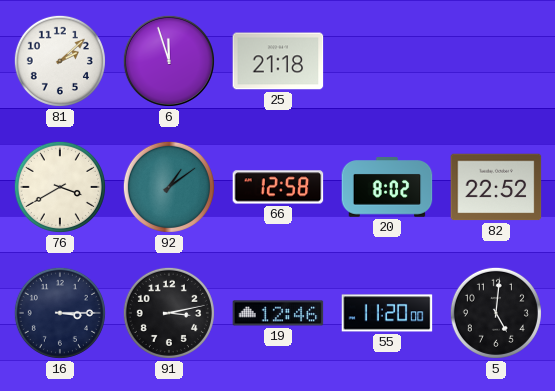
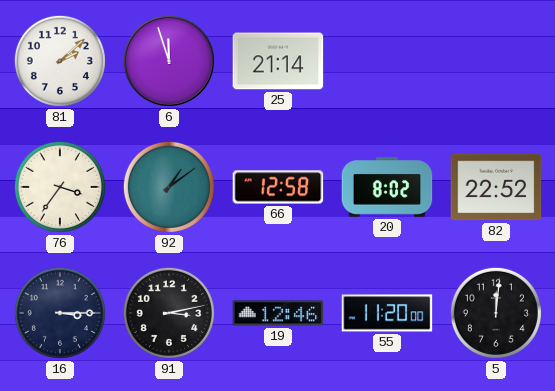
25: 21:18 -> 21:14 (278, 61)
76: 3:40 -> 3:36 (60, 187)
5: 5:01 -> 12:01 (496, 313)
